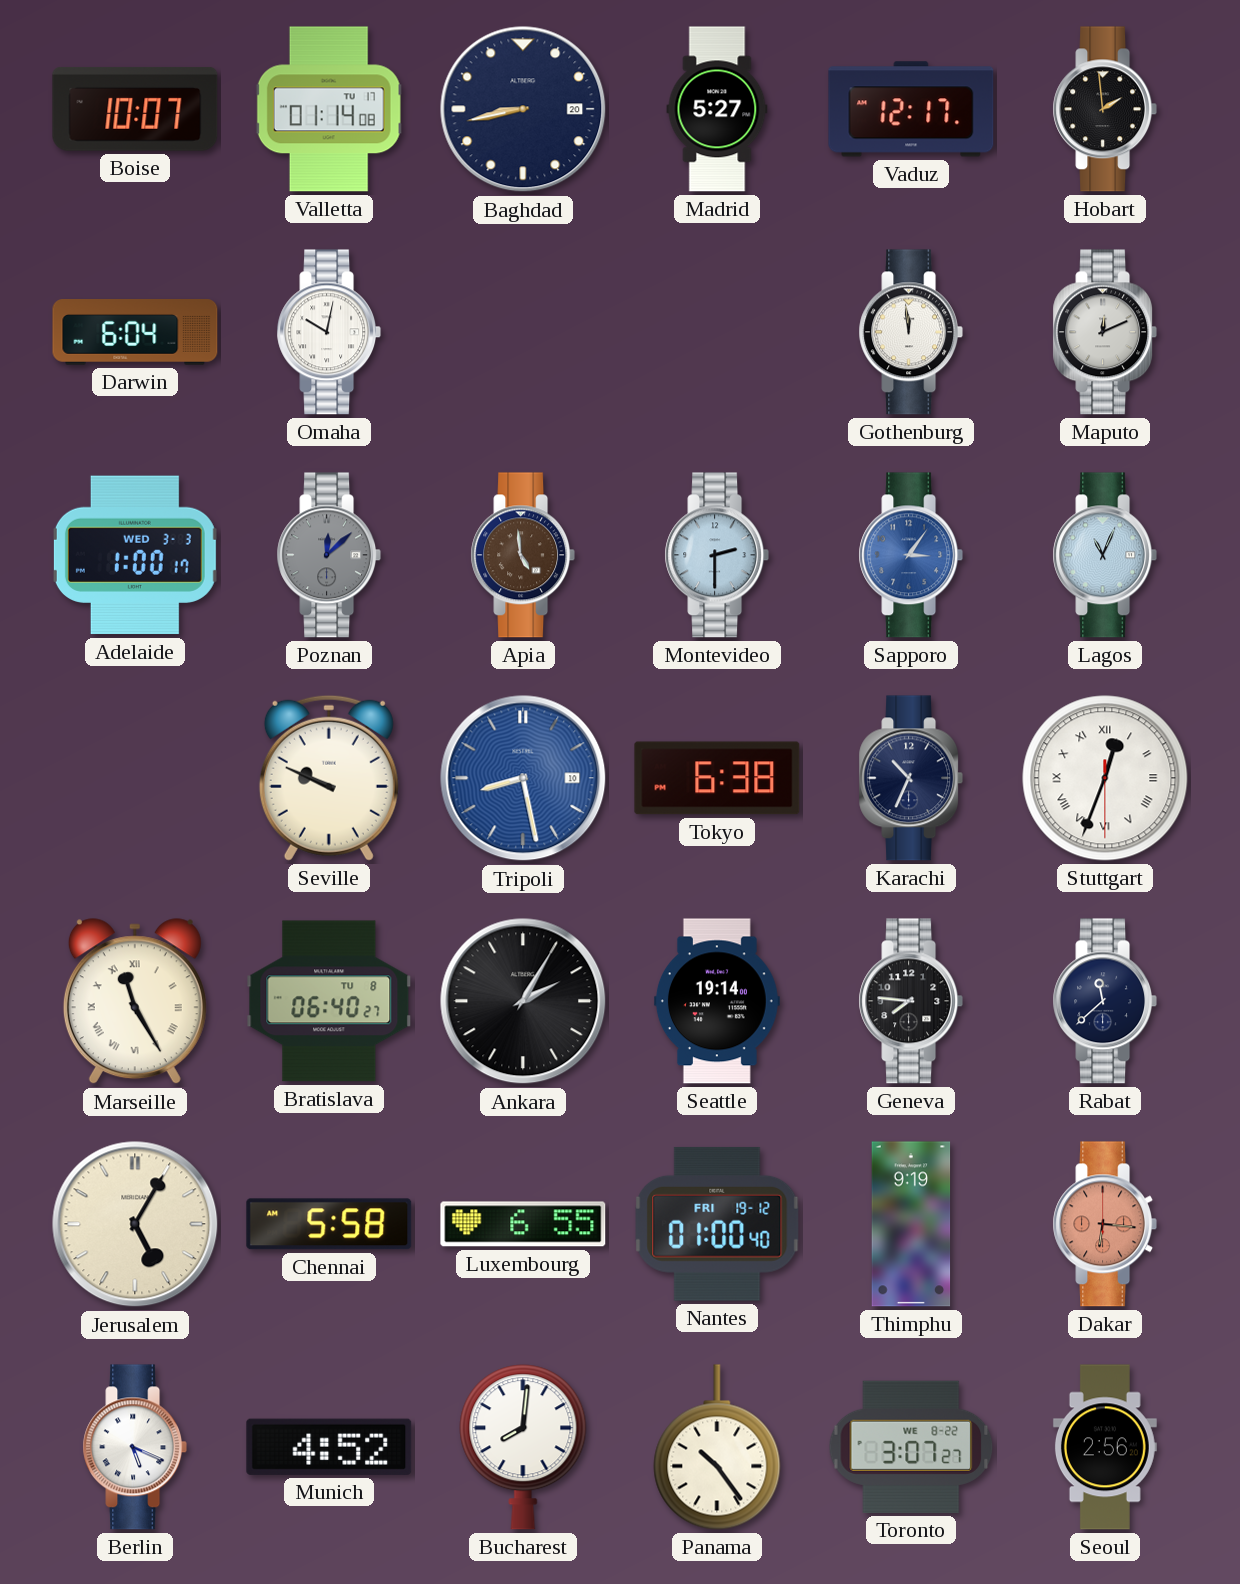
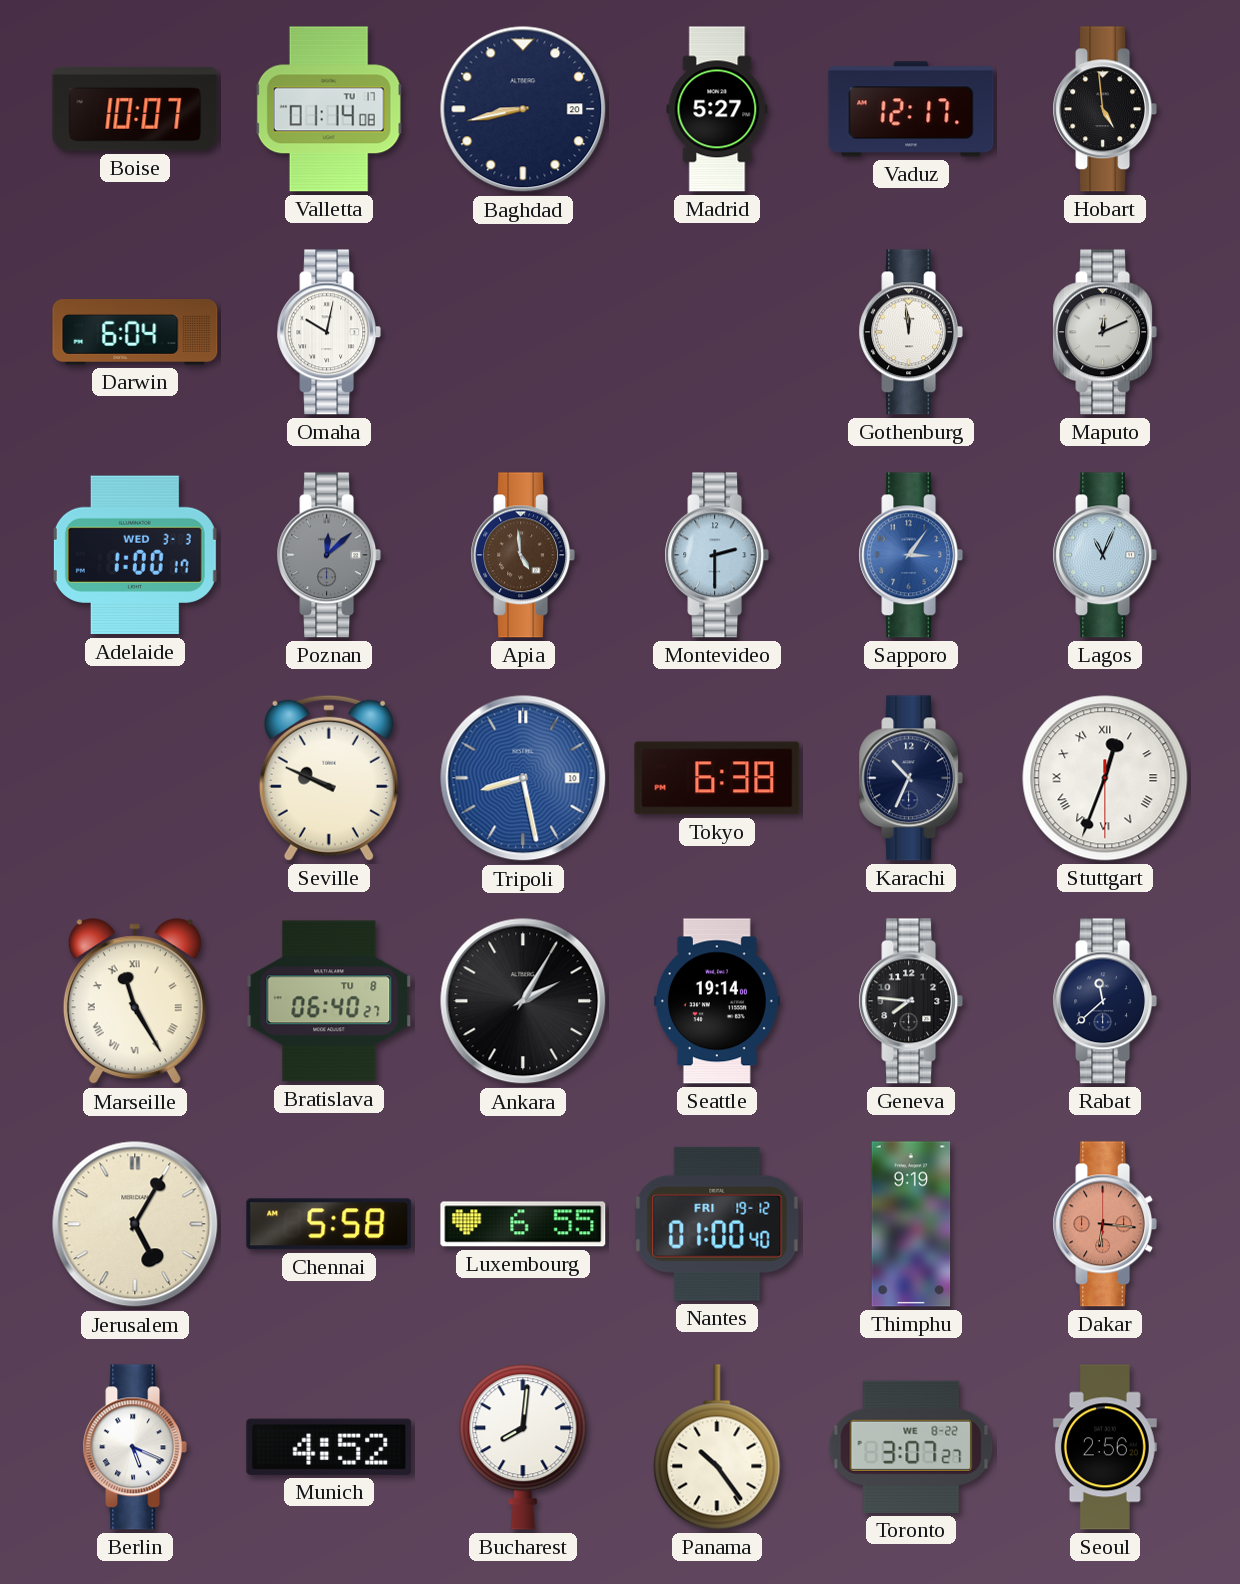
Hobart: 1:59 -> 4:59 (1105, 109)
